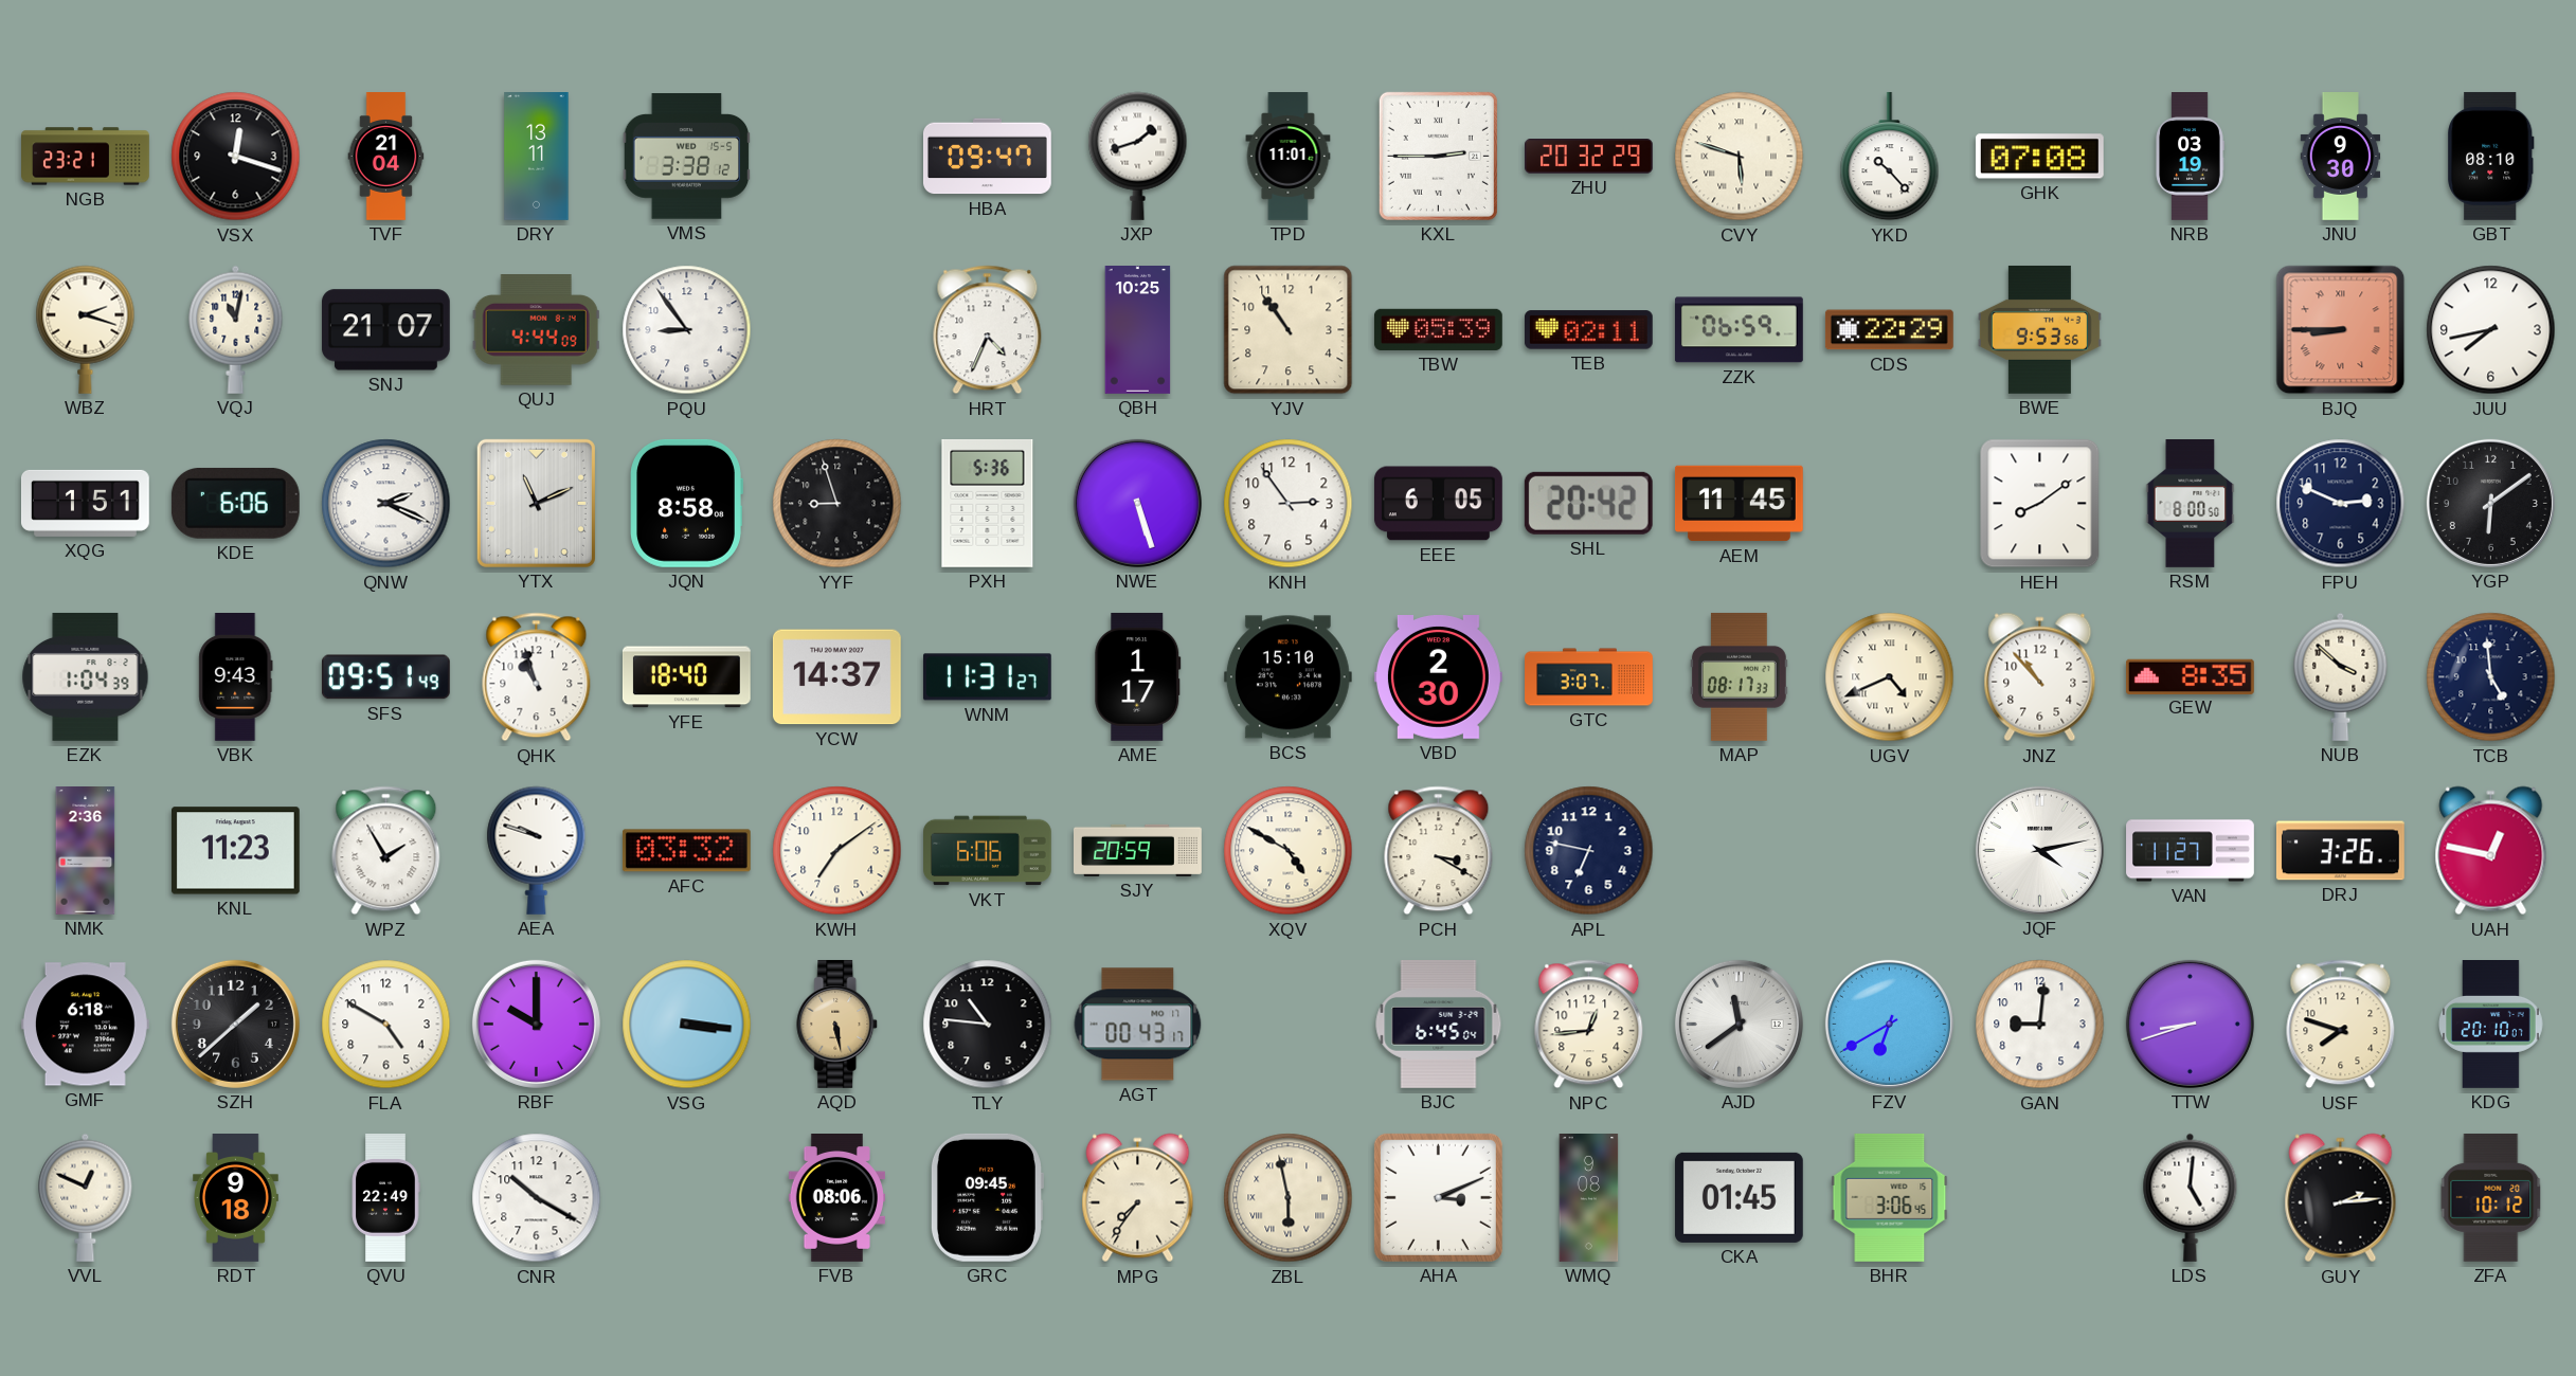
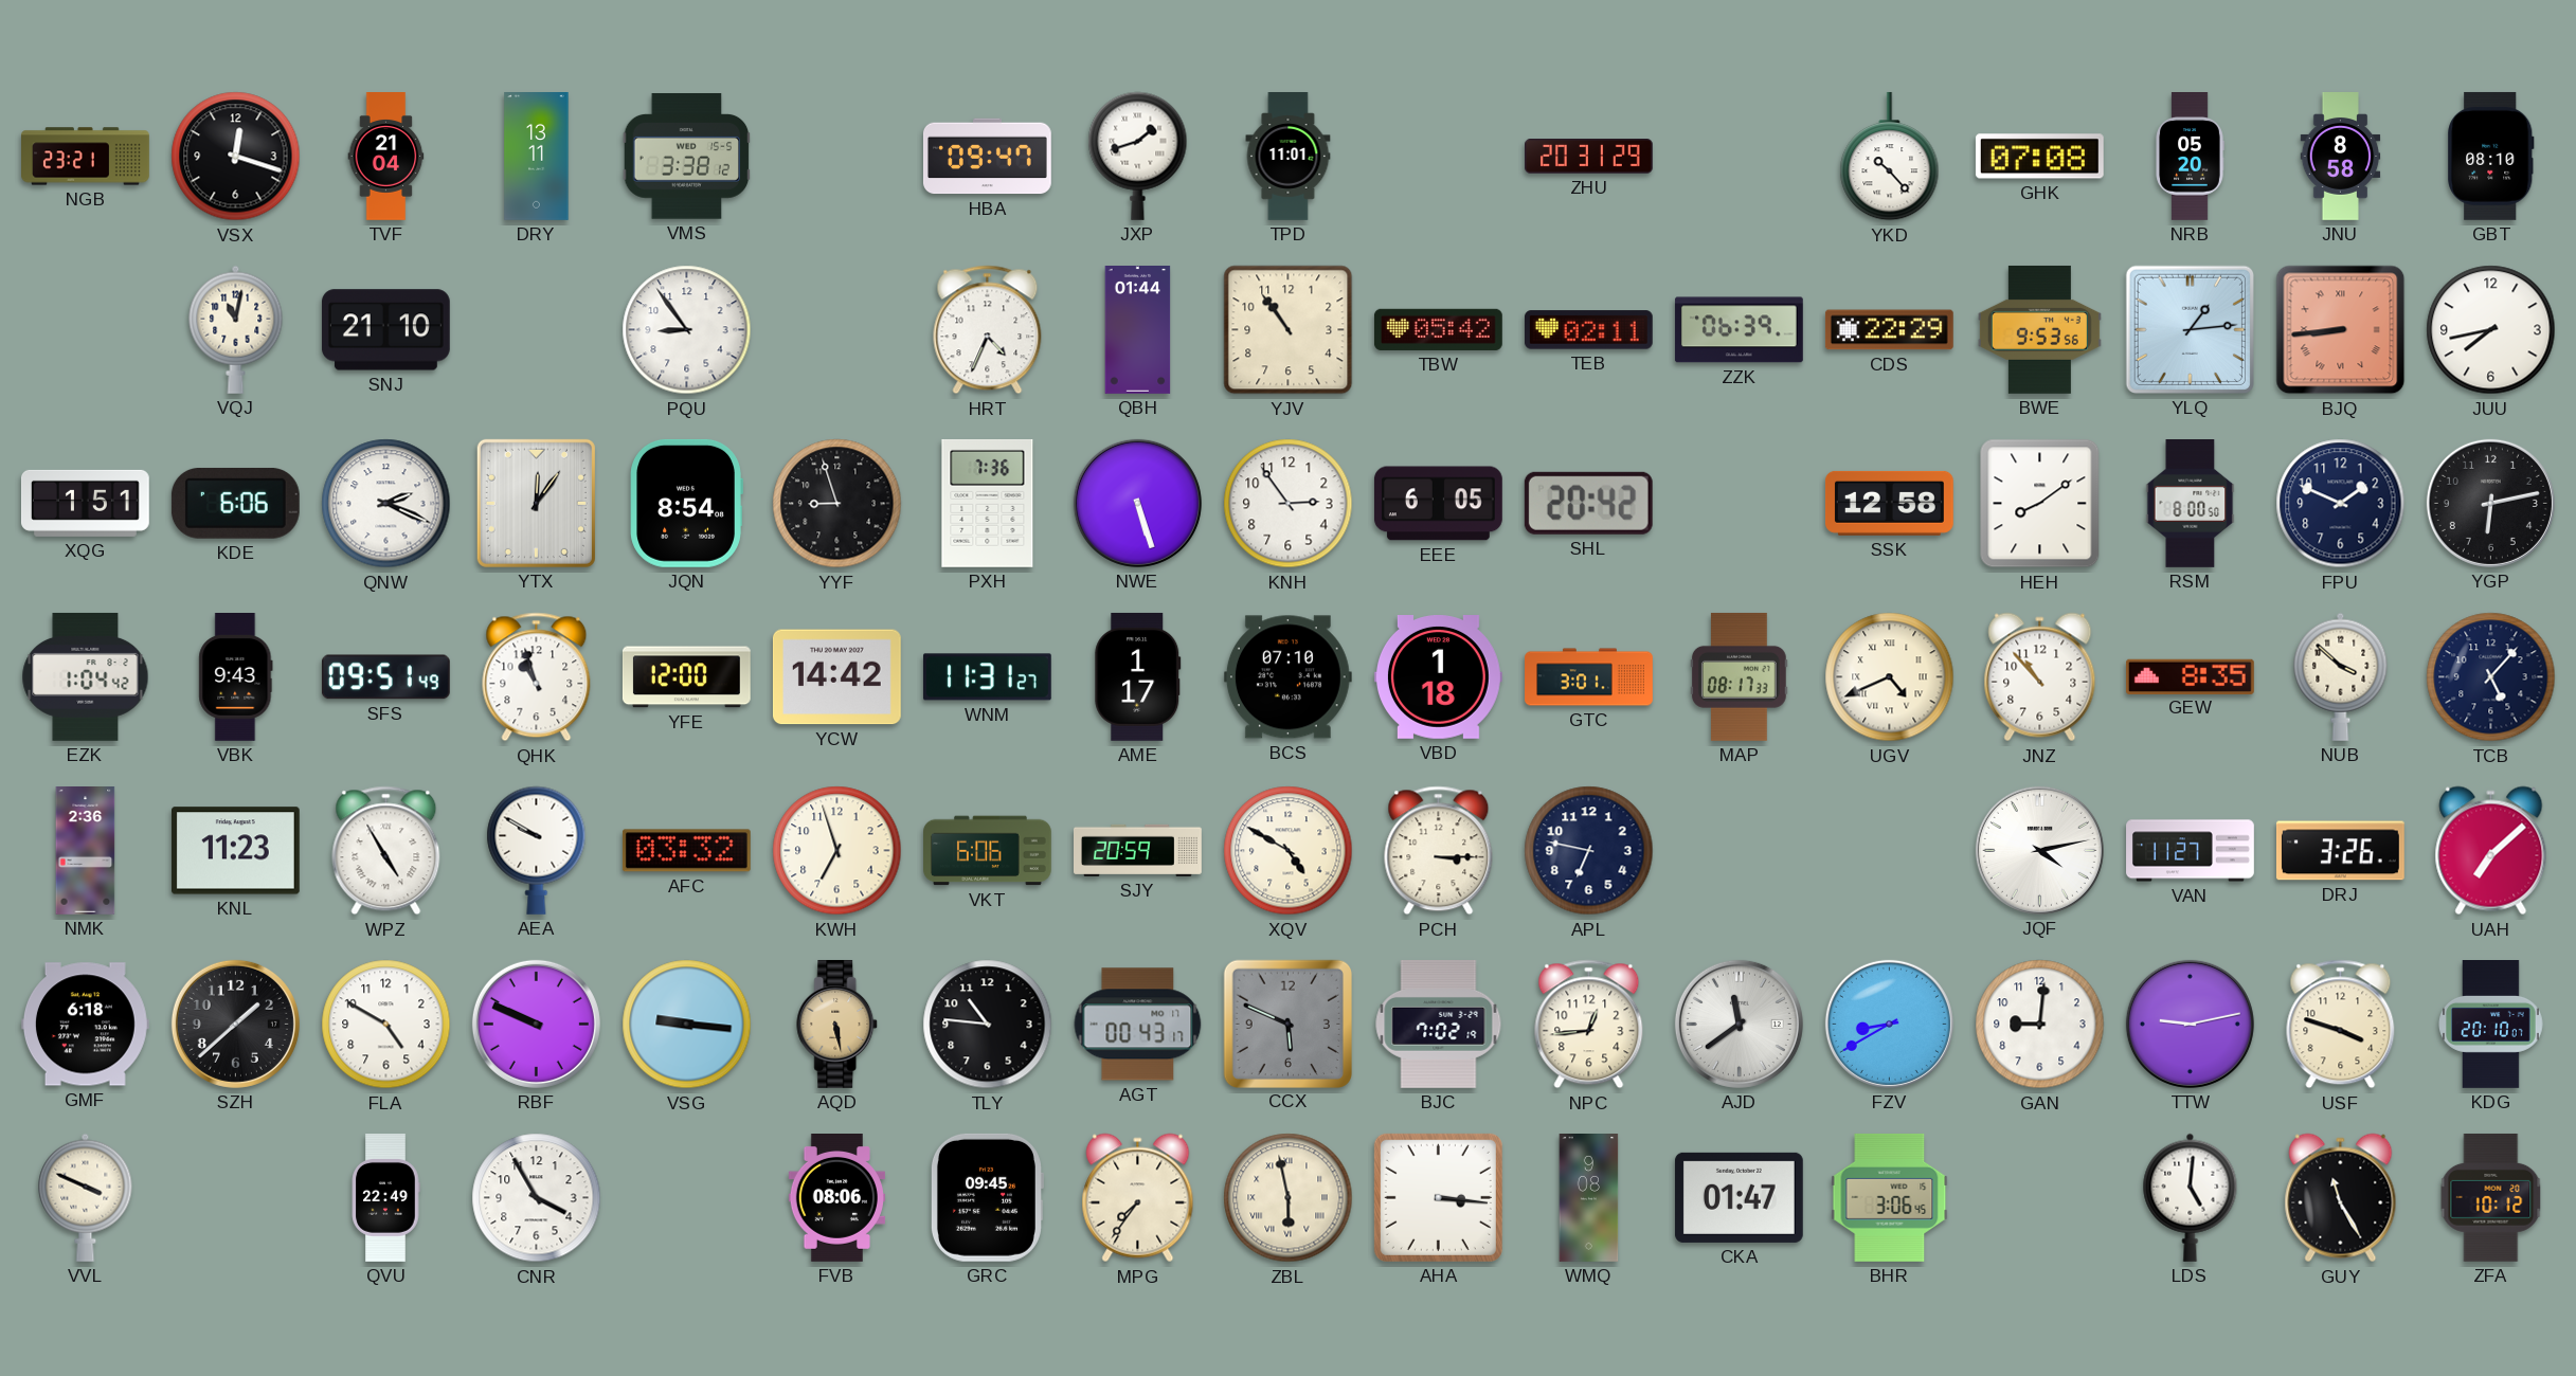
KXL: 2:45 -> none (1438, 156)
ZHU: 20:32 -> 20:31 (1589, 157)
CVY: 5:48 -> none (1740, 157)
NRB: 03:19 -> 05:20 (2190, 157)
JNU: 9:30 -> 8:58 (2341, 157)
WBZ: 2:18 -> none (86, 329)
SNJ: 21:07 -> 21:10 (385, 330)
QUJ: 4:44 -> none (536, 330)
QBH: 10:25 -> 01:44 (1138, 330)
TBW: 05:39 -> 05:42 (1438, 329)
ZZK: 06:59 -> 06:39 (1739, 330)
YLQ: none -> 1:14 (2190, 329)
BJQ: 8:45 -> 8:44 (2341, 330)
YTX: 11:11 -> 12:06 (536, 503)
JQN: 8:58 -> 8:54 (686, 503)
PXH: 5:36 -> 7:36 (988, 503)
AEM: 11:45 -> none (1740, 504)
SSK: none -> 12:58 (1889, 503)
FPU: 2:49 -> 1:49 (2341, 504)
YGP: 6:09 -> 6:13 (2490, 503)
EZK: 1:04:39 -> 1:04:42 (86, 676)
YFE: 18:40 -> 12:00 (686, 677)
YCW: 14:37 -> 14:42 (836, 677)
BCS: 15:10 -> 07:10 (1287, 677)
VBD: 2:30 -> 1:18 (1438, 677)
GTC: 3:07 -> 3:01 (1589, 677)
TCB: 4:59 -> 5:07 (2491, 677)
WPZ: 1:55 -> 4:55 (386, 851)
AEA: 9:48 -> 9:50 (537, 850)
KWH: 7:09 -> 6:57 (837, 851)
PCH: 3:20 -> 3:15 (1439, 851)
UAH: 12:47 -> 7:08 (2491, 851)
RBF: 10:00 -> 9:49 (536, 1024)
VSG: 3:16 -> 9:16 (687, 1025)
CCX: none -> 5:49 (1287, 1024)
BJC: 6:45 -> 7:02 (1439, 1024)
FZV: 6:40 -> 8:40 (1889, 1024)
TTW: 8:42 -> 9:13 (2190, 1024)
USF: 7:48 -> 3:48 (2341, 1025)
VVL: 12:49 -> 3:49 (86, 1197)
RDT: 9:18 -> none (236, 1198)
CNR: 10:20 -> 3:55 (537, 1198)
AHA: 3:11 -> 3:16 (1438, 1197)
CKA: 01:45 -> 01:47 (1739, 1197)
GUY: 2:14 -> 11:25 (2341, 1198)
